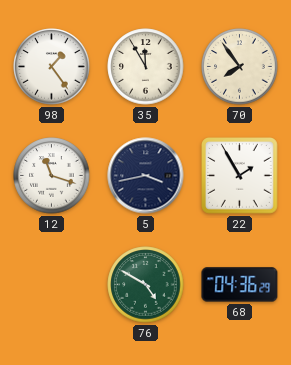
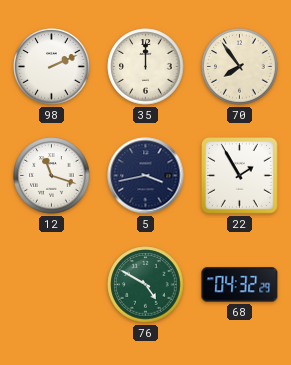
98: 1:24 -> 2:11 (52, 67)
35: 11:55 -> 12:00 (146, 67)
68: 04:36 -> 04:32 (240, 285)
